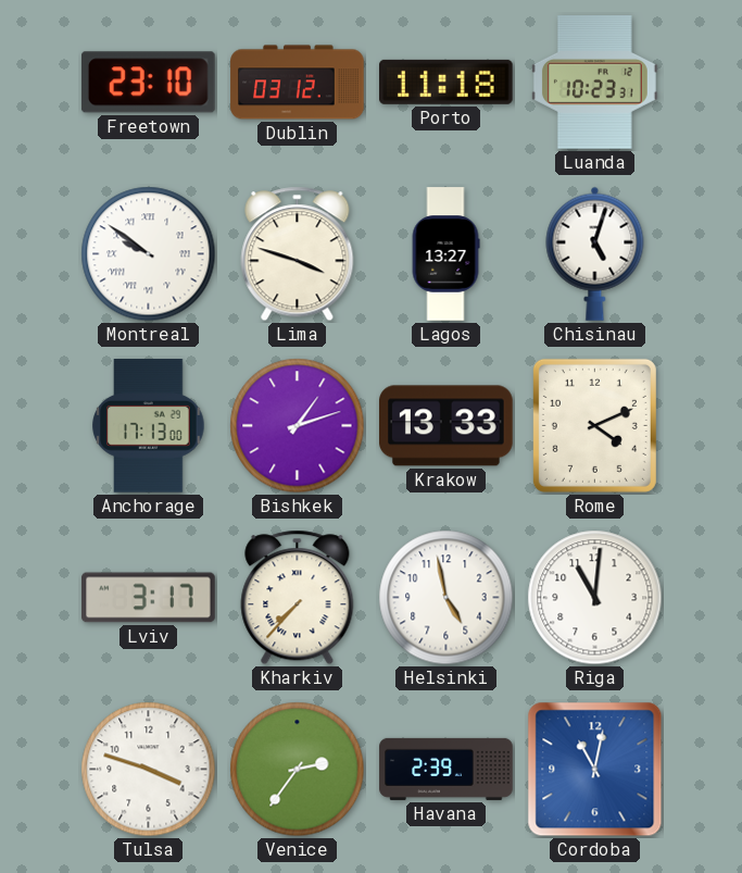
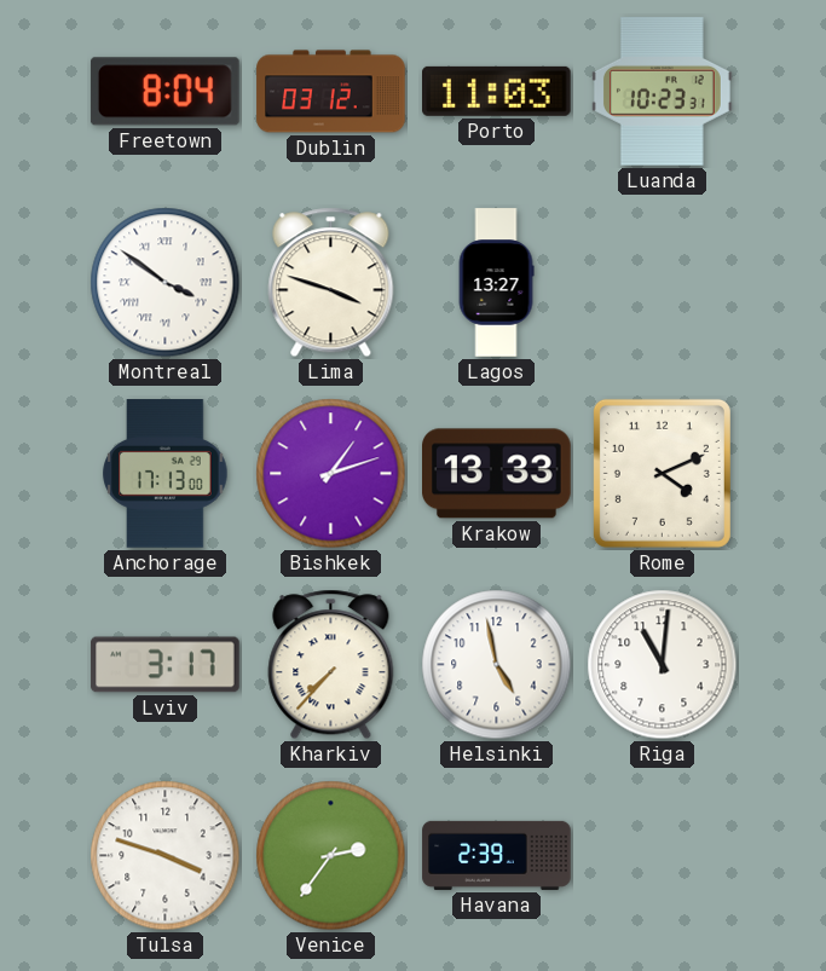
Freetown: 23:10 -> 8:04 (164, 92)
Porto: 11:18 -> 11:03 (497, 91)
Montreal: 9:51 -> 3:51 (166, 283)
Chisinau: 5:03 -> none (595, 253)
Cordoba: 11:02 -> none (595, 770)
